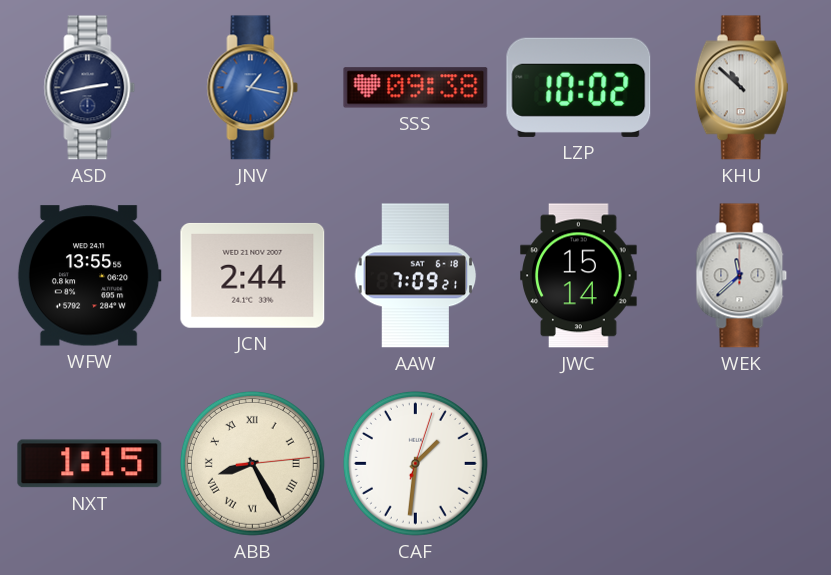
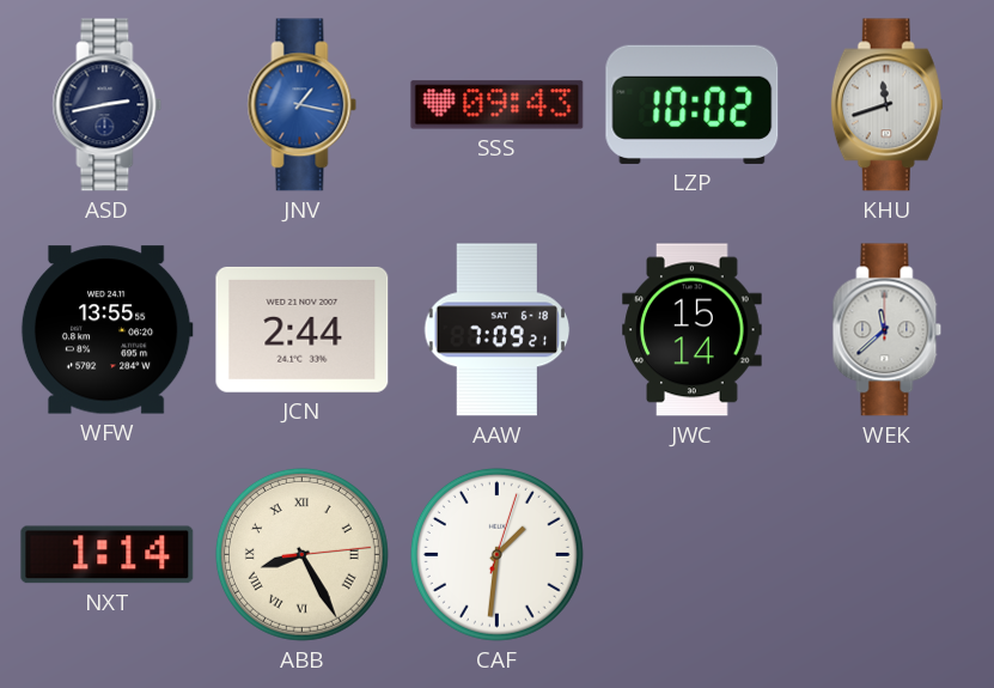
SSS: 09:38 -> 09:43 (498, 105)
KHU: 10:52 -> 11:42 (886, 105)
NXT: 1:15 -> 1:14 (108, 555)
